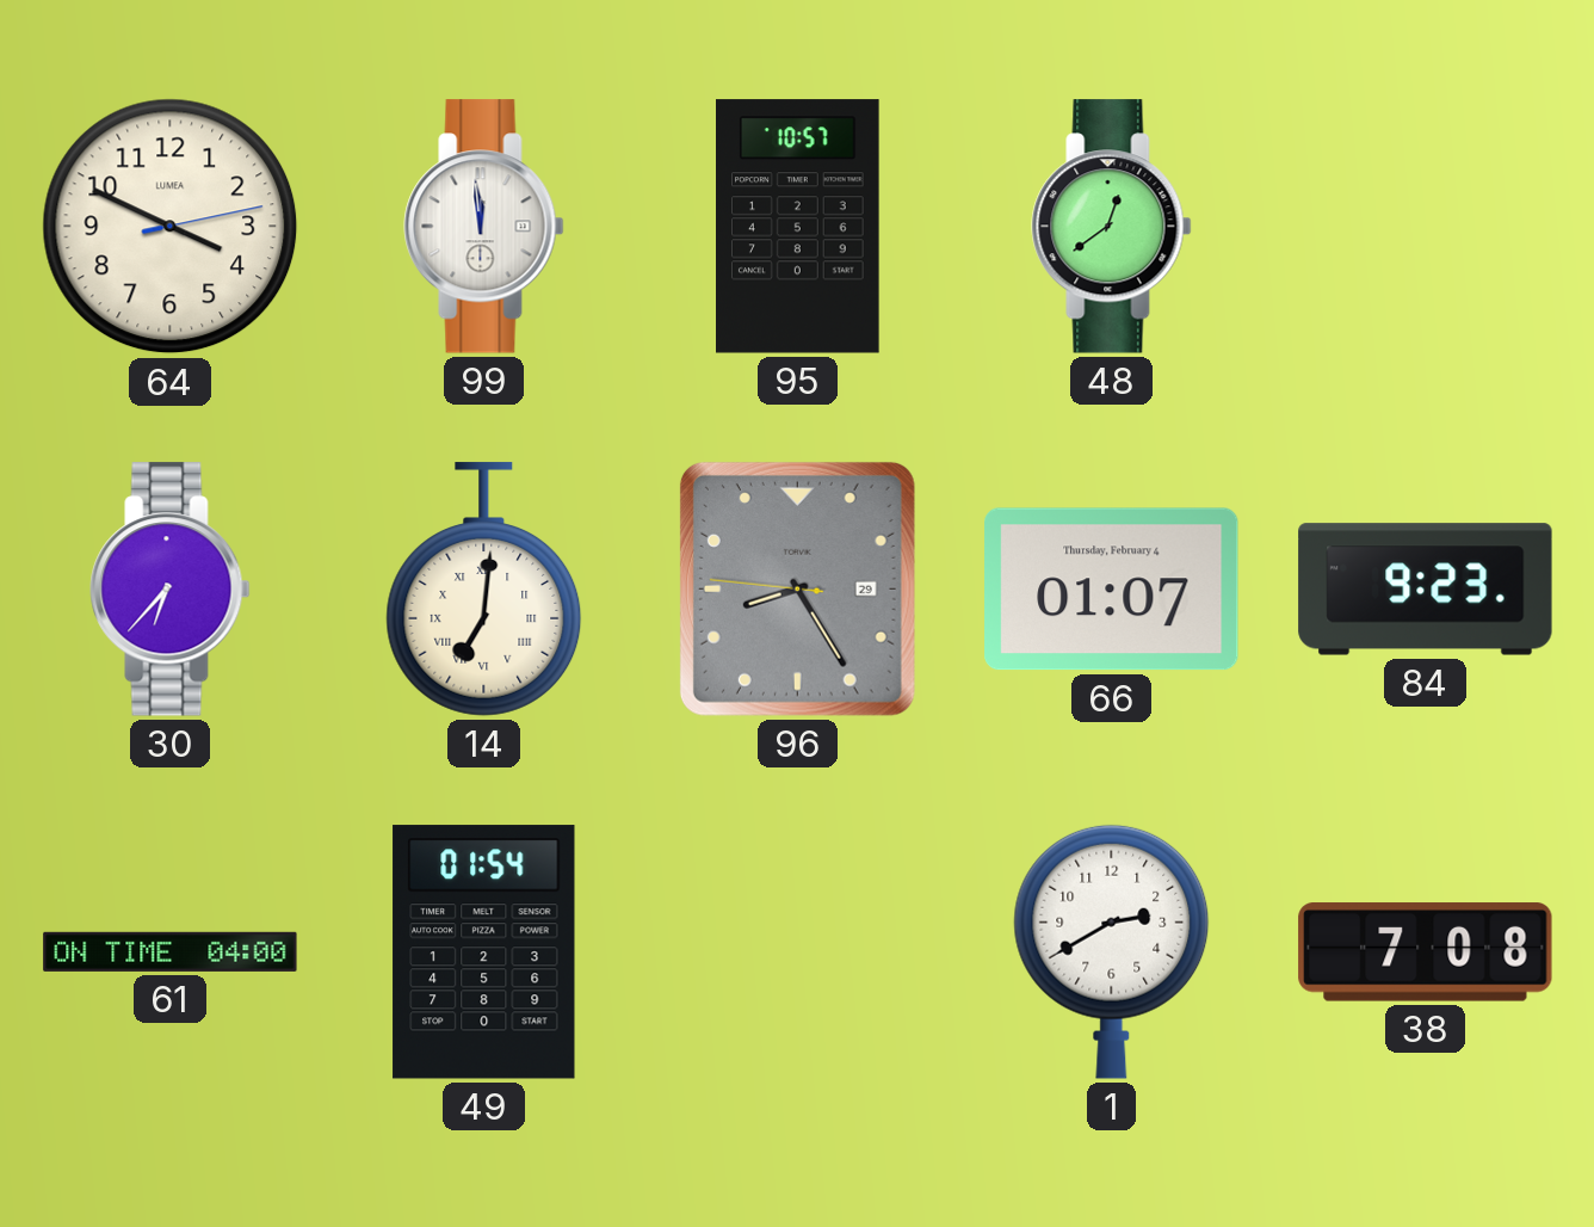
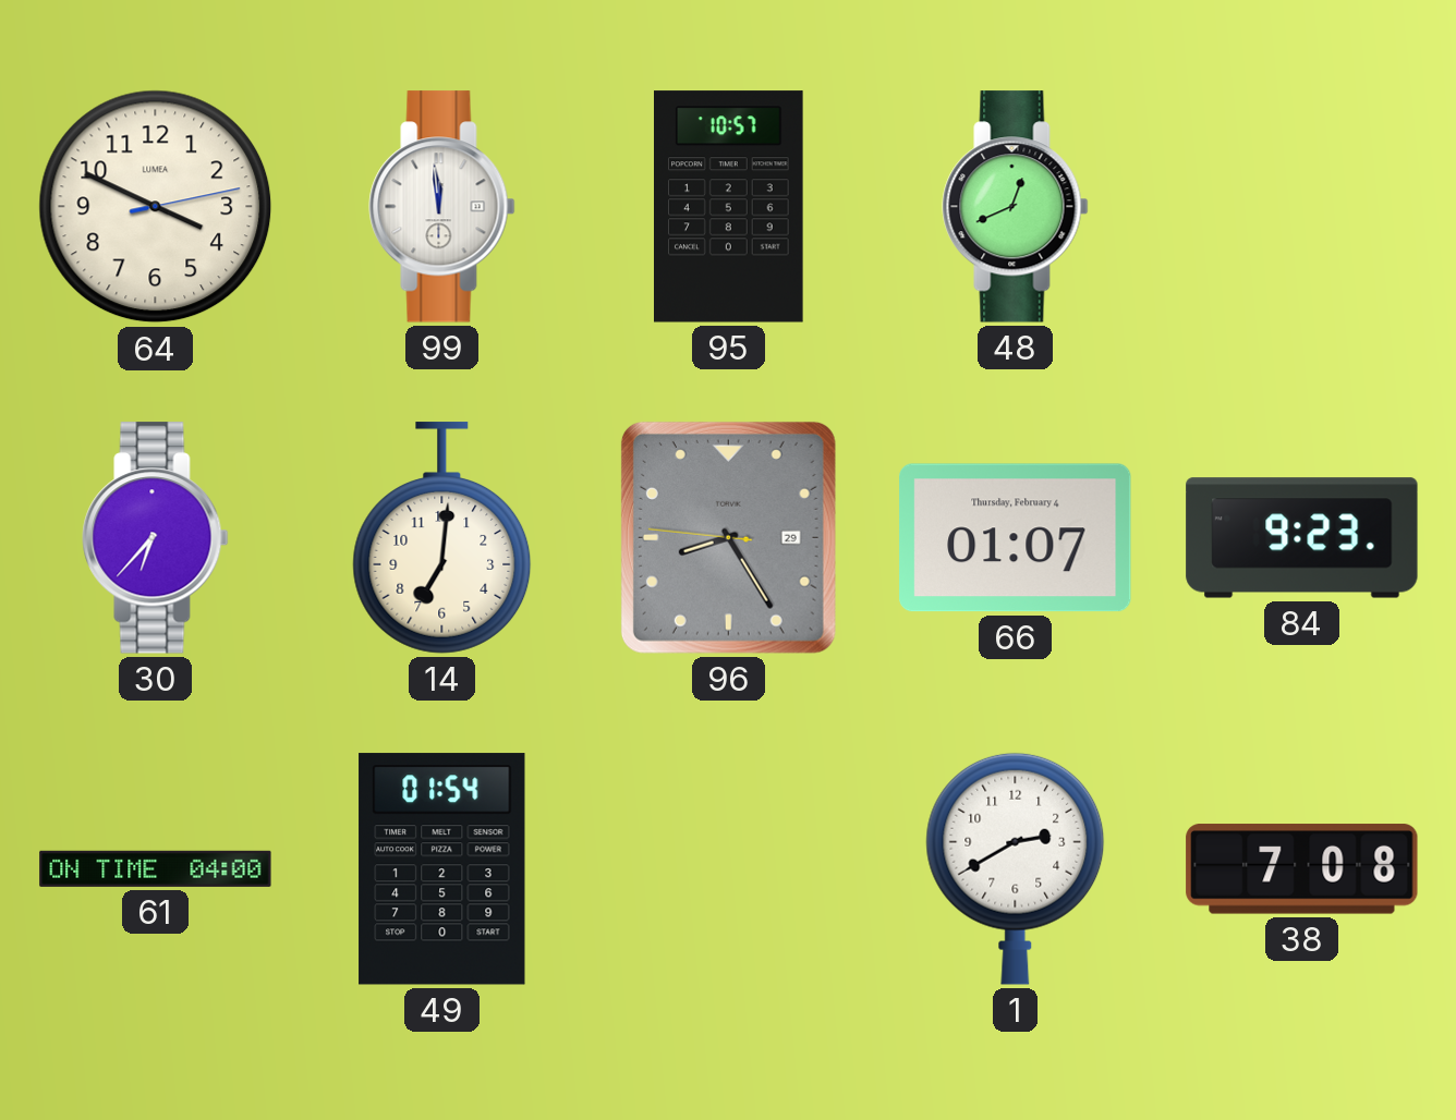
48: 12:39 -> 12:41 (1016, 207)
14 numerals: Roman -> Arabic (442, 538)
